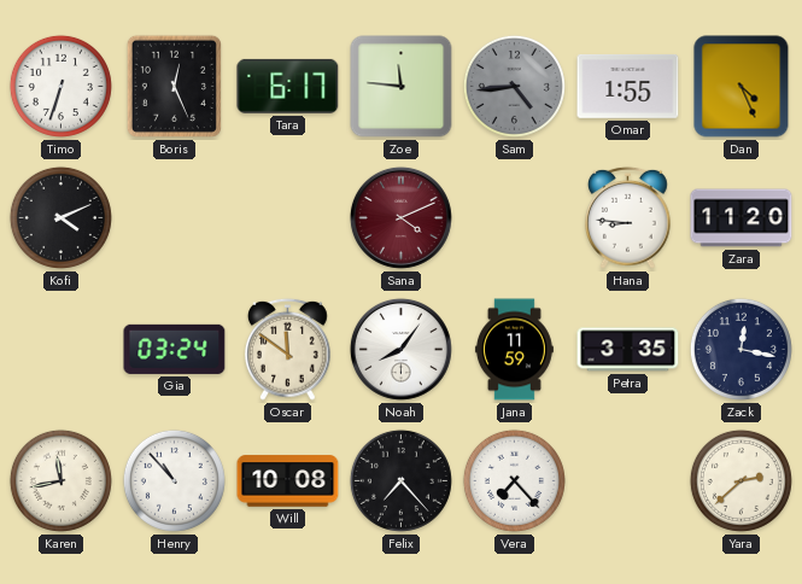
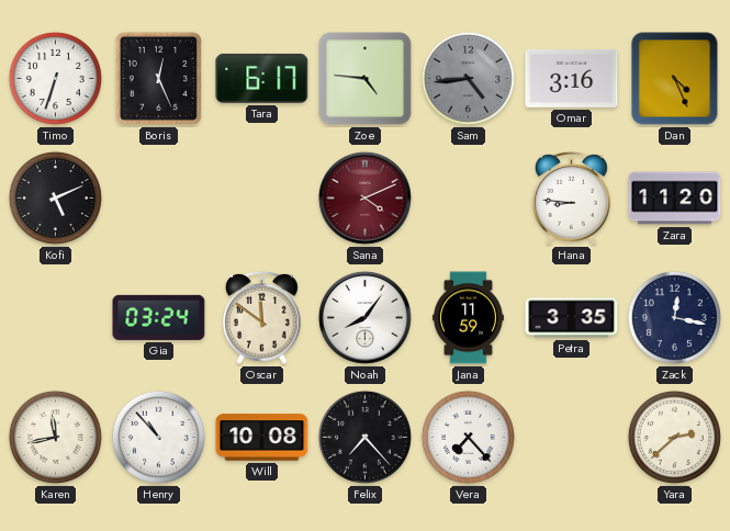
Zoe: 11:46 -> 4:46 (366, 79)
Omar: 1:55 -> 3:16 (572, 79)
Kofi: 4:11 -> 5:11 (55, 197)
